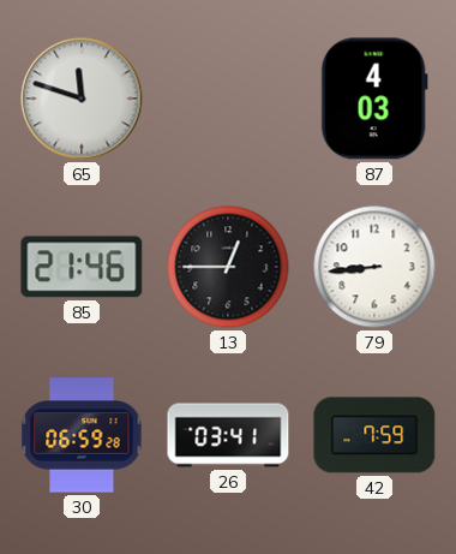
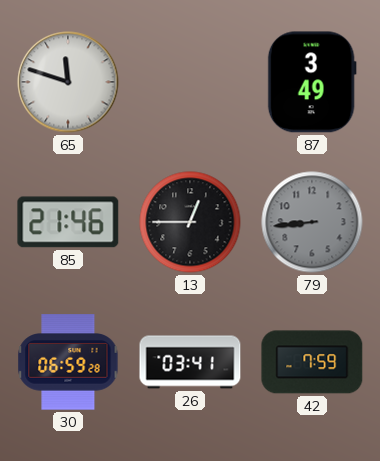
87: 4:03 -> 3:49 (312, 82)
79 dial: white -> grey (312, 222)
